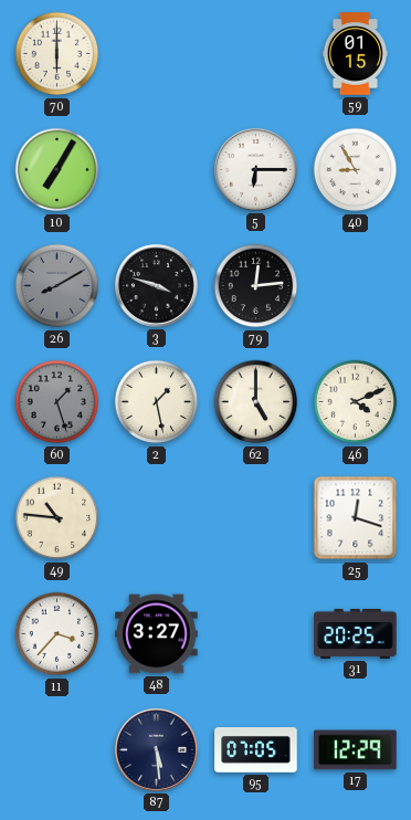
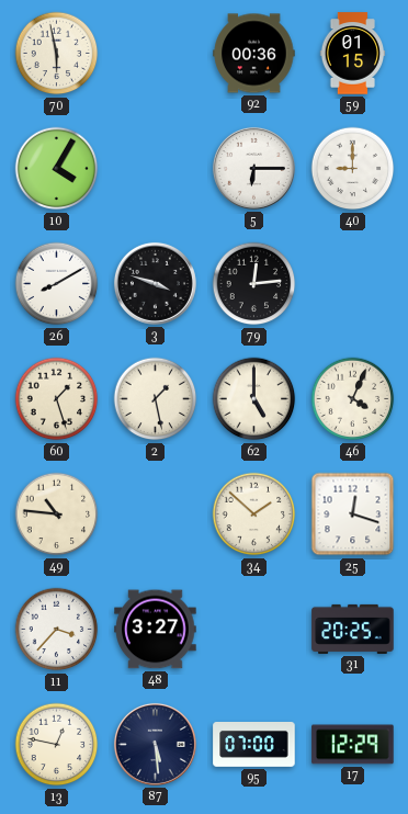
70: 6:00 -> 5:58 (57, 54)
92: none -> 00:36 (254, 54)
10: 7:05 -> 4:05 (57, 169)
40: 8:55 -> 9:00 (353, 169)
26 dial: grey -> white (57, 284)
60 dial: grey -> cream (57, 399)
46: 4:11 -> 4:04 (353, 399)
34: none -> 1:52 (254, 515)
13: none -> 12:47 (57, 745)
95: 07:05 -> 07:00 (254, 745)
